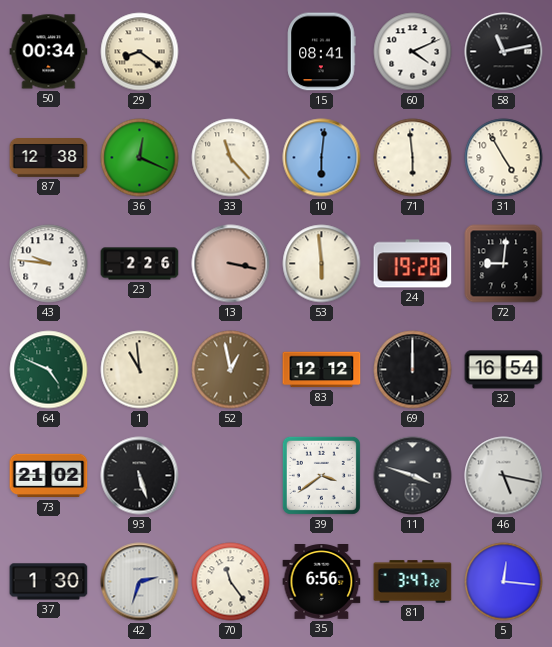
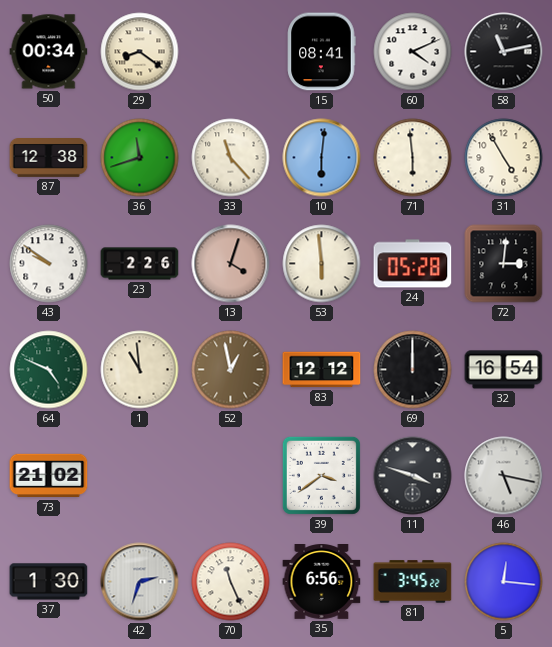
36: 12:19 -> 11:42 (140, 158)
43: 9:46 -> 9:51 (49, 264)
13: 3:17 -> 4:03 (231, 264)
24: 19:28 -> 05:28 (413, 264)
72: 9:01 -> 3:01 (504, 264)
93: 5:27 -> none (140, 476)
70: 11:24 -> 11:26 (231, 582)
81: 3:47 -> 3:45 (413, 582)
